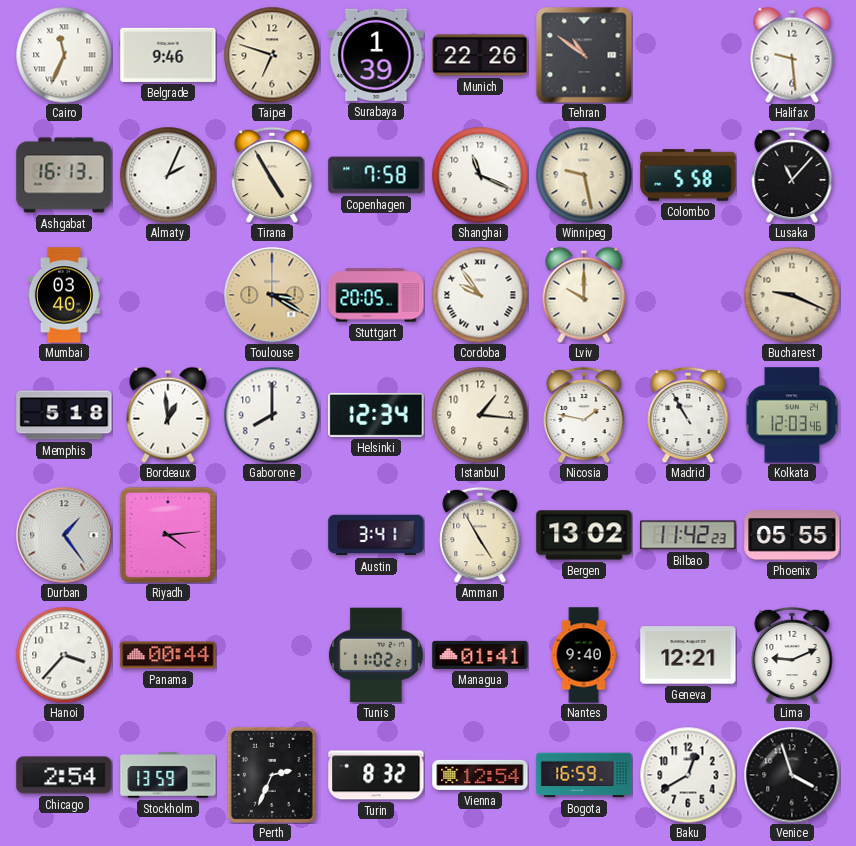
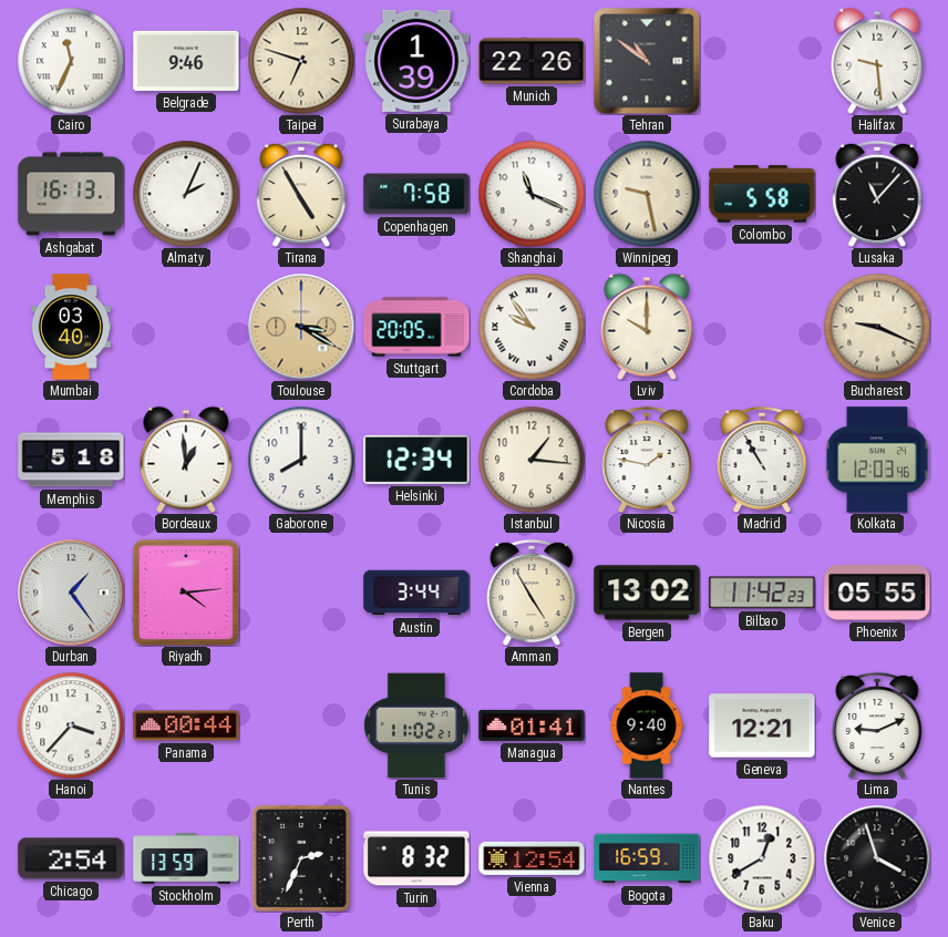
Austin: 3:41 -> 3:44 (416, 593)
